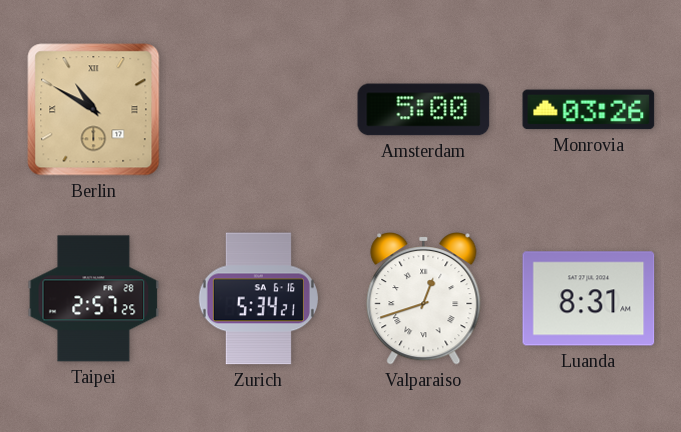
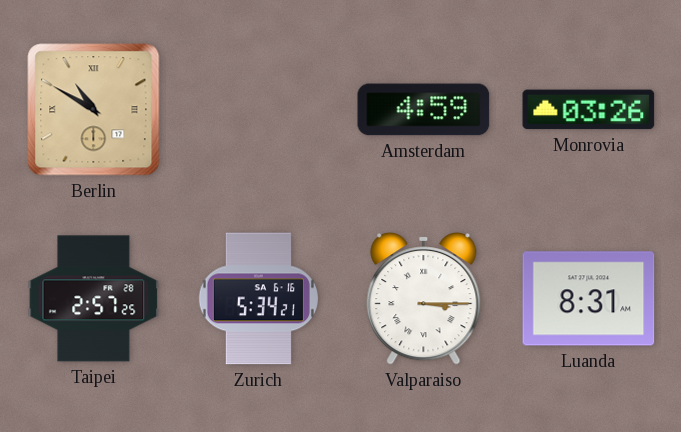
Amsterdam: 5:00 -> 4:59 (424, 110)
Valparaiso: 12:42 -> 3:15 (424, 299)
